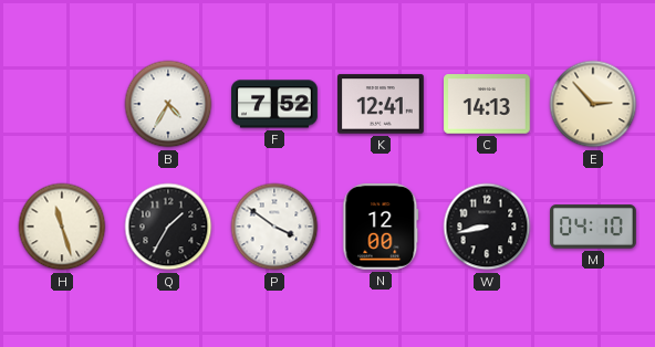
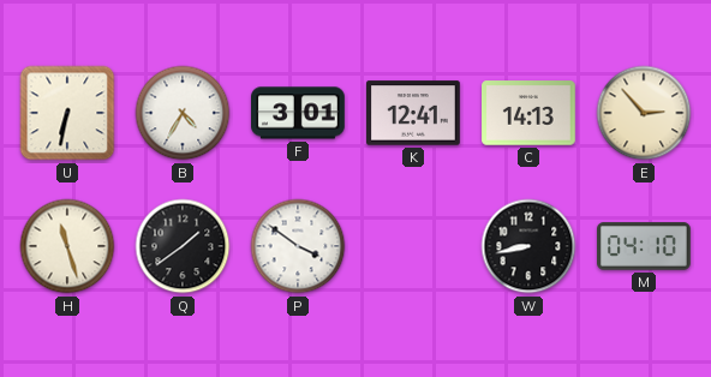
U: none -> 6:32 (67, 113)
F: 7:52 -> 3:01 (299, 113)
Q: 1:35 -> 1:39 (183, 246)
N: 12:00 -> none (381, 227)
